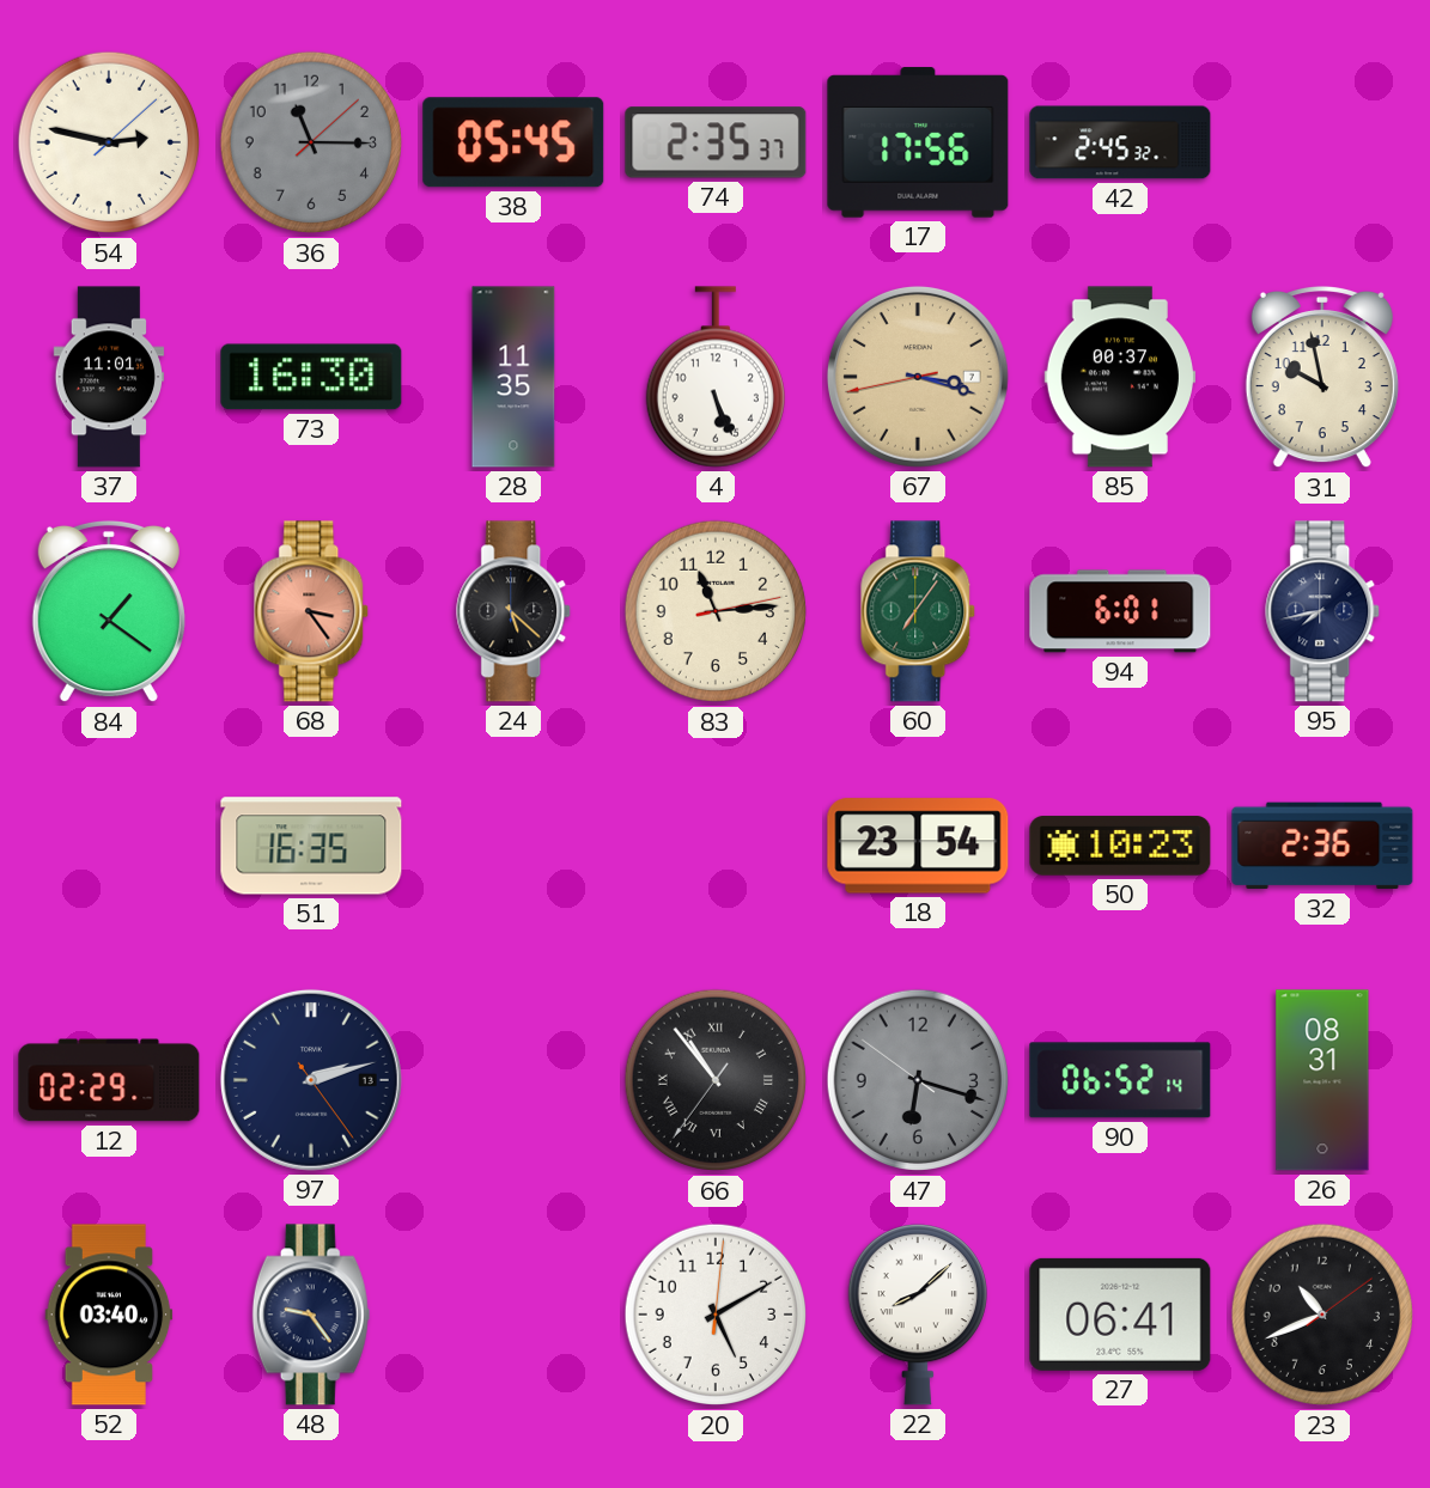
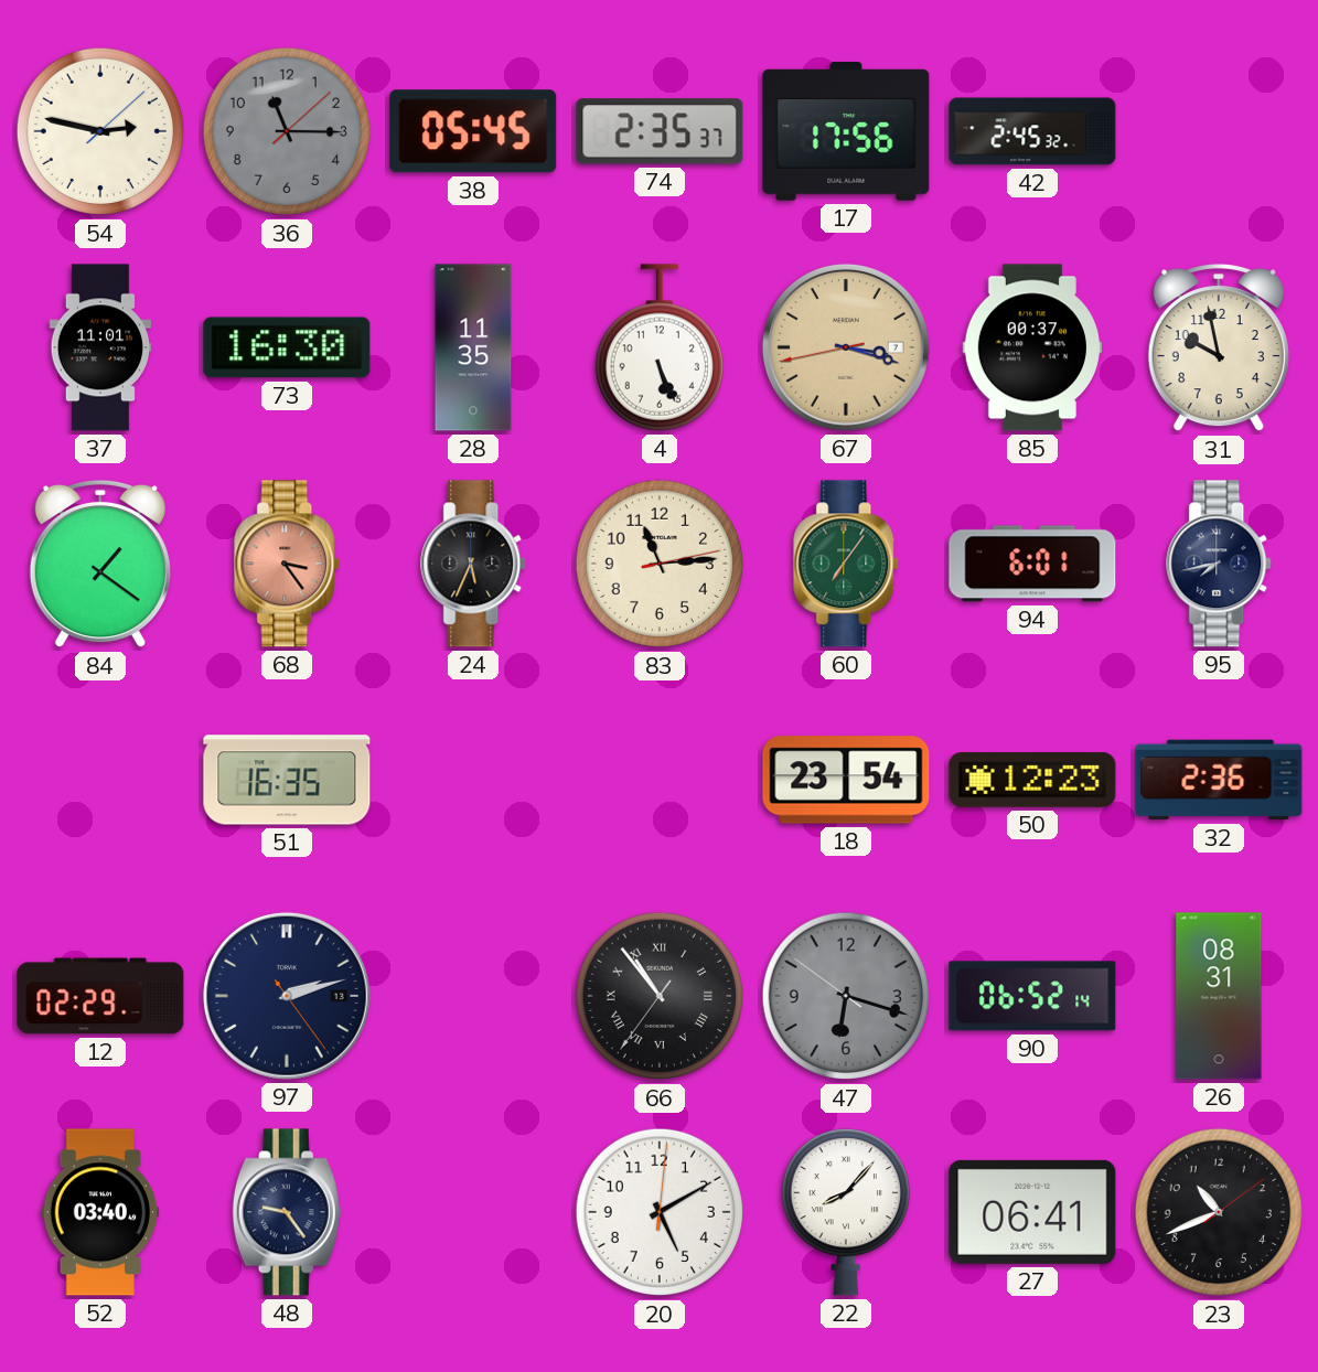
24: 5:22 -> 5:34 (474, 564)
50: 10:23 -> 12:23 (1032, 780)
22: 8:08 -> 8:07 (846, 1212)
